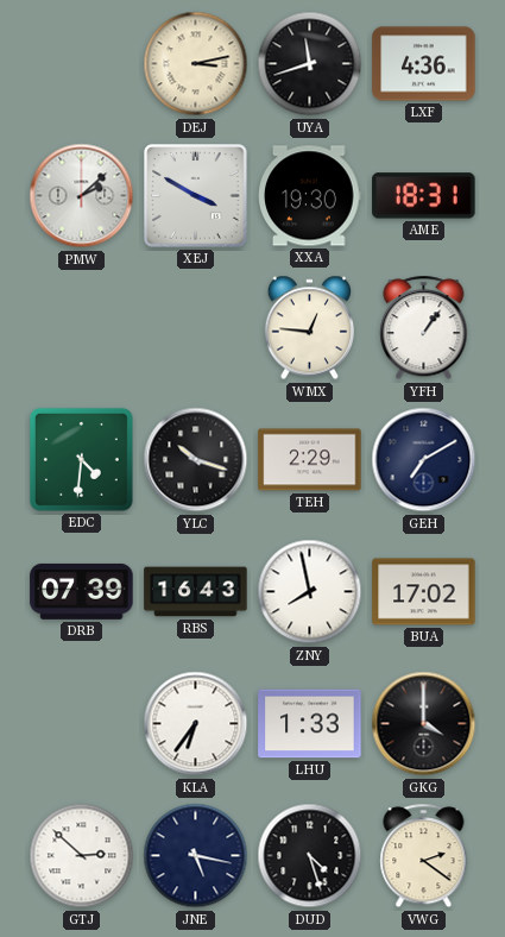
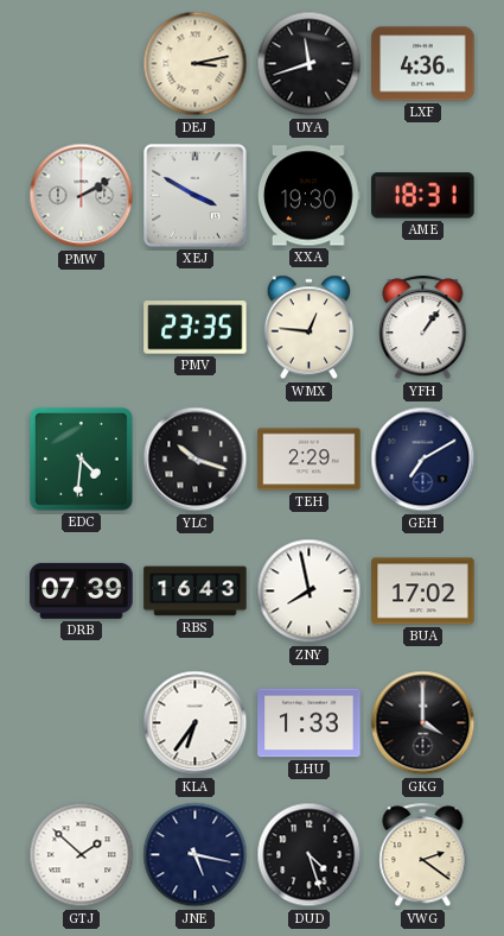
PMW: 2:08 -> 2:10 (82, 196)
PMV: none -> 23:35 (196, 328)
GTJ: 2:52 -> 1:52 (82, 855)
